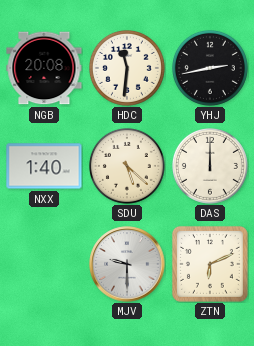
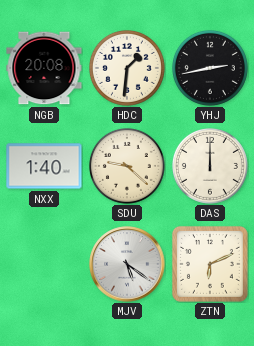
HDC: 11:31 -> 1:31 (127, 68)
SDU: 5:22 -> 9:22 (127, 166)
MJV: 9:30 -> 5:21 (127, 264)
